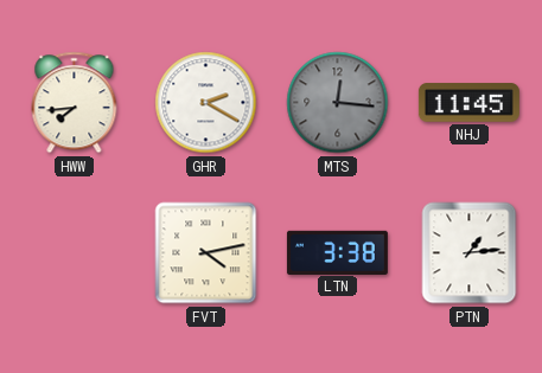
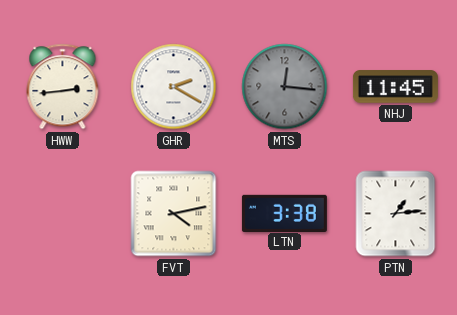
HWW: 7:44 -> 2:44 (63, 87)
